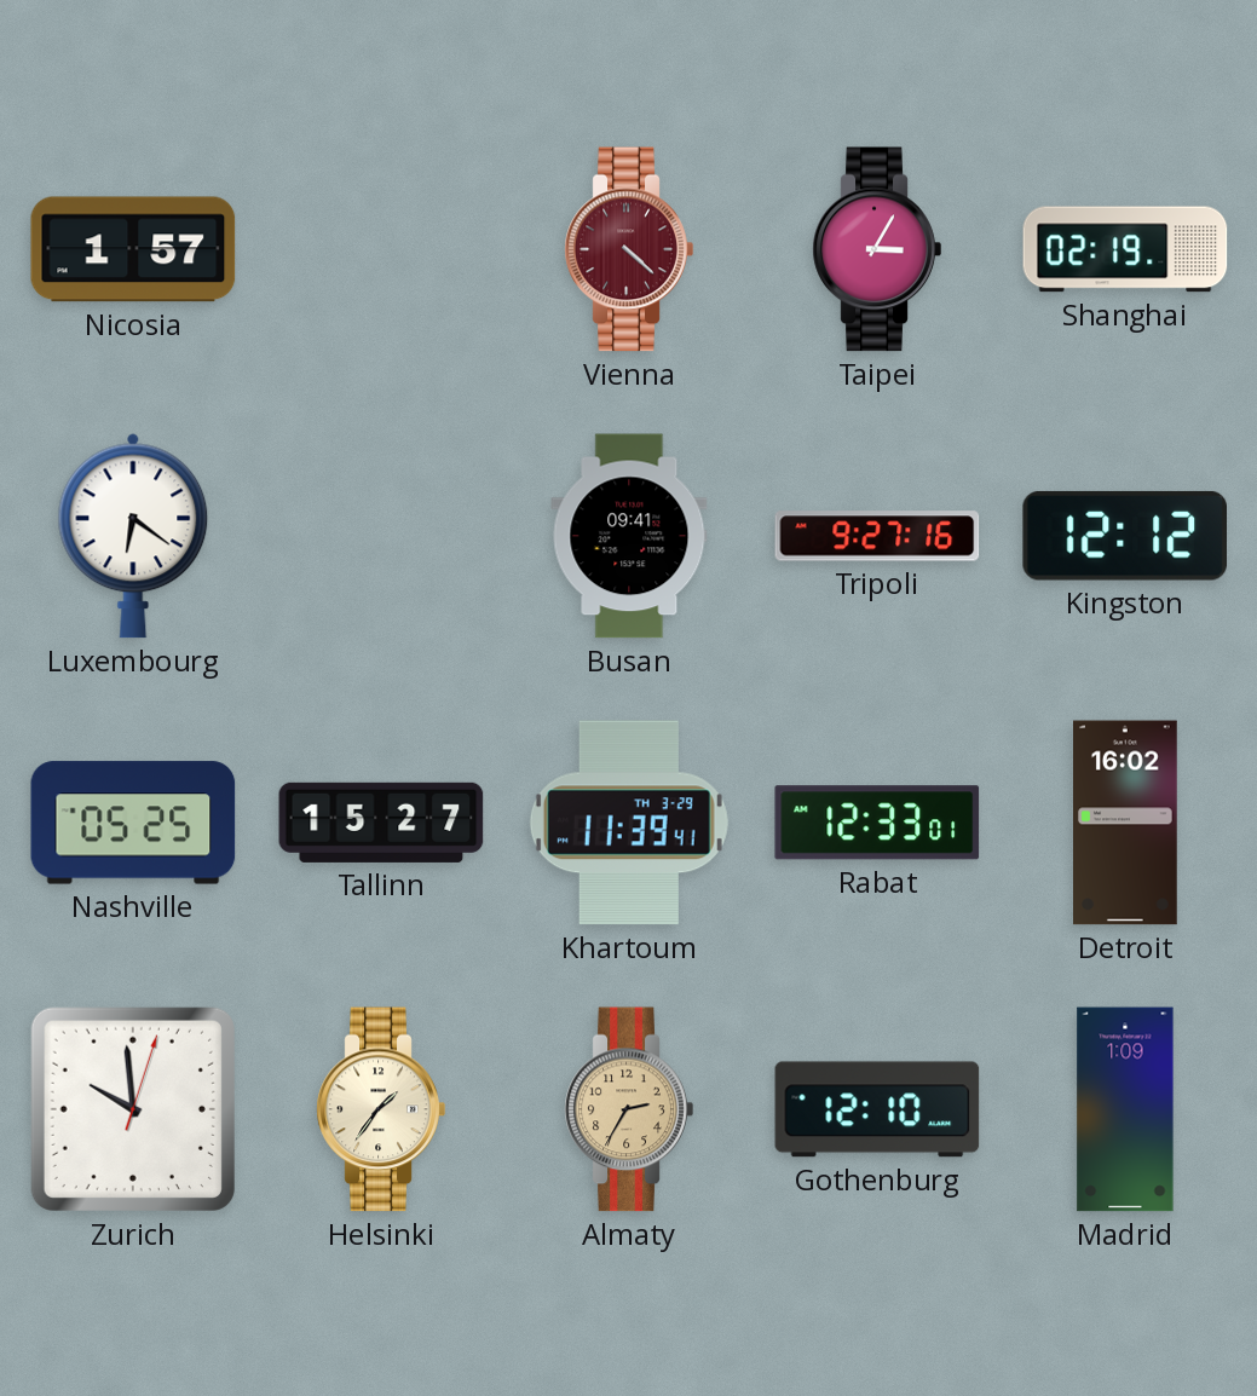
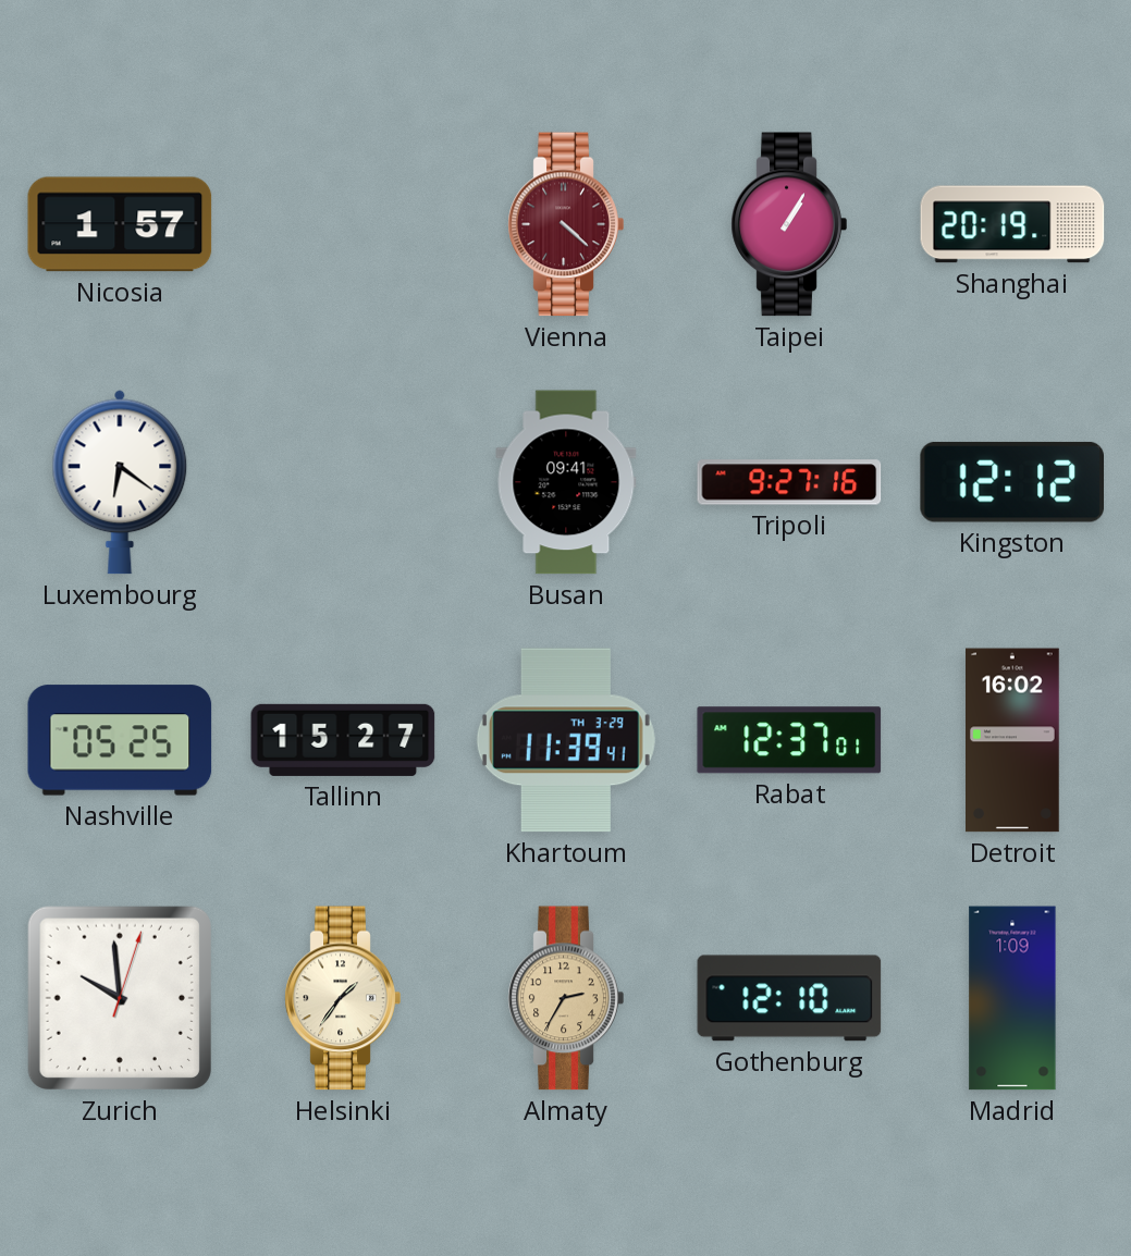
Taipei: 3:05 -> 1:05 (789, 224)
Shanghai: 02:19 -> 20:19 (1012, 224)
Rabat: 12:33 -> 12:37 (789, 740)
